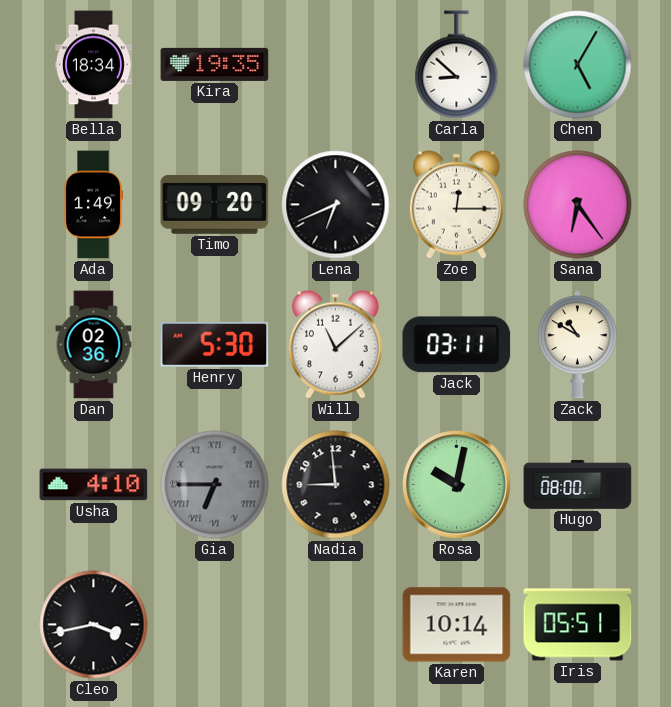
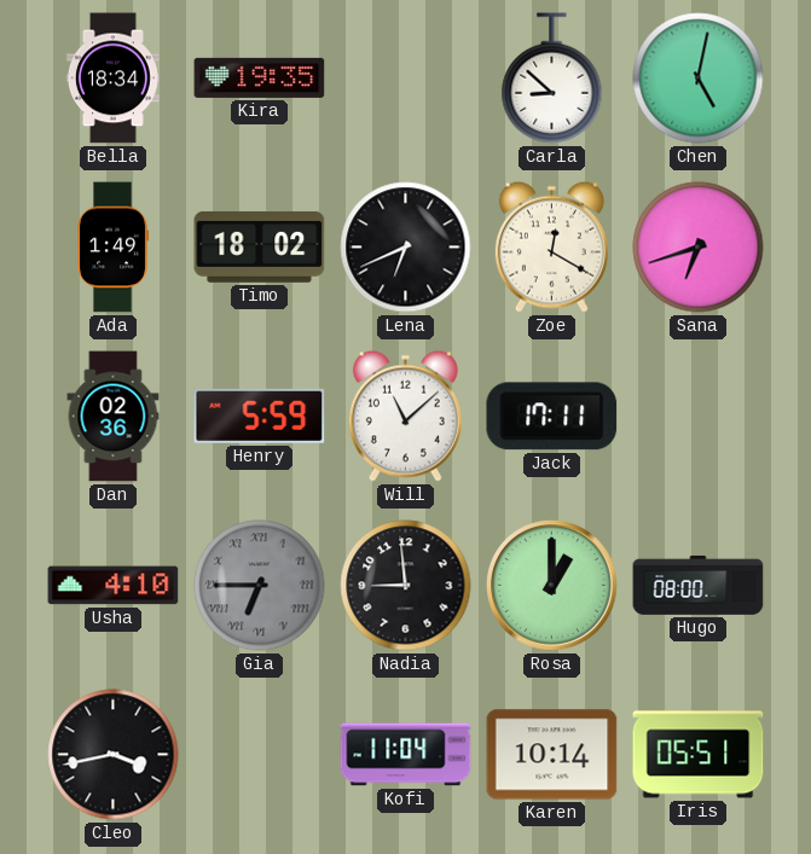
Chen: 5:05 -> 5:02 (699, 79)
Timo: 09:20 -> 18:02 (260, 246)
Zoe: 12:15 -> 12:20 (551, 246)
Sana: 6:24 -> 6:42 (699, 248)
Henry: 5:30 -> 5:59 (260, 416)
Jack: 03:11 -> 17:11 (552, 417)
Zack: 10:50 -> none (577, 345)
Rosa: 10:02 -> 1:00 (552, 586)
Kofi: none -> 11:04 (406, 755)
